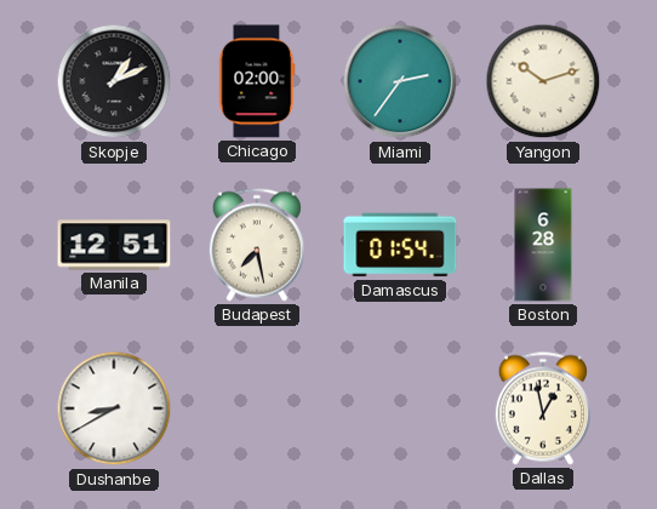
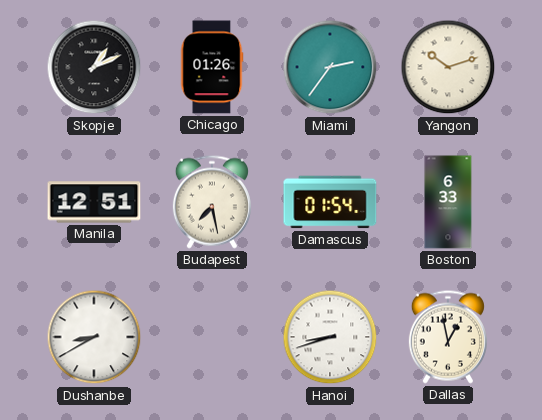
Chicago: 02:00 -> 01:26 (212, 67)
Boston: 6:28 -> 6:33 (448, 202)
Hanoi: none -> 8:42 (330, 337)
